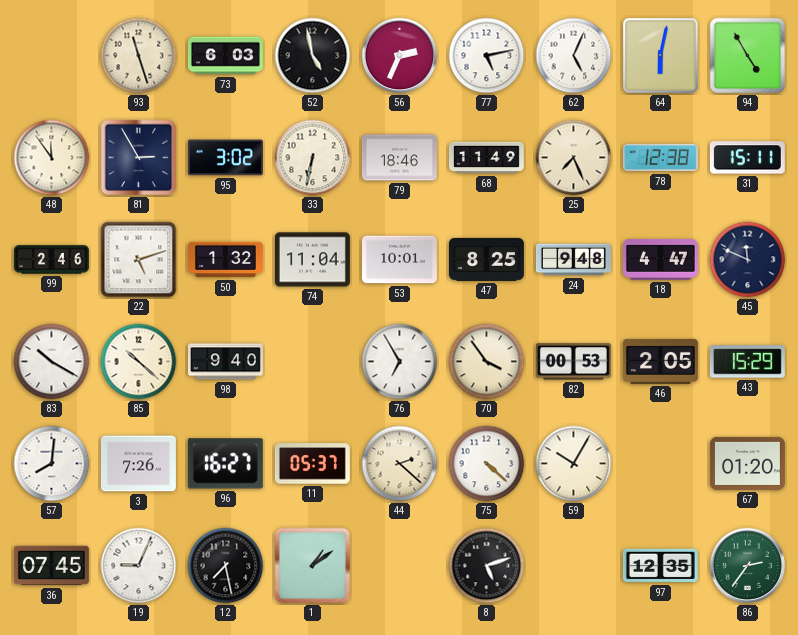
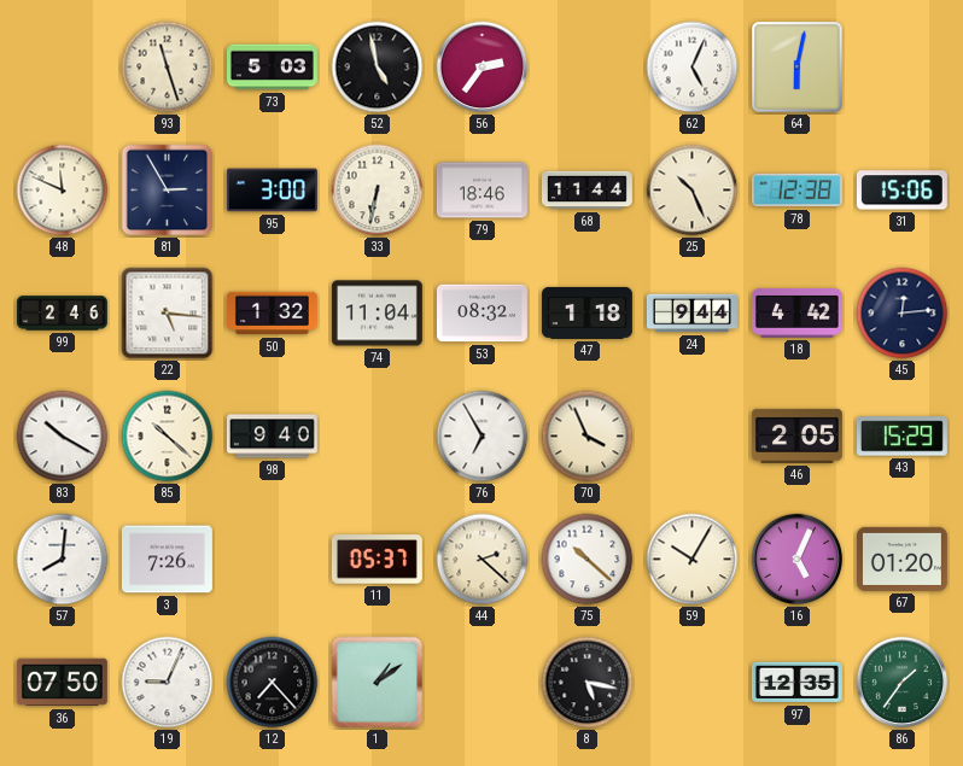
73: 6:03 -> 5:03 (272, 68)
56: 2:34 -> 2:36 (483, 68)
77: 5:13 -> none (487, 56)
94: 4:55 -> none (748, 56)
48: 11:54 -> 11:49 (63, 191)
95: 3:02 -> 3:00 (272, 191)
68: 11:49 -> 11:44 (586, 191)
25: 7:26 -> 10:26 (693, 191)
31: 15:11 -> 15:06 (901, 191)
22: 5:12 -> 5:16 (168, 314)
53: 10:01 -> 08:32 (482, 314)
47: 8:25 -> 1:18 (586, 312)
24: 9:48 -> 9:44 (691, 314)
18: 4:47 -> 4:42 (796, 312)
45: 11:49 -> 12:14 (903, 314)
70: 3:54 -> 3:56 (588, 437)
82: 00:53 -> none (573, 362)
96: 16:27 -> none (225, 464)
75: 4:22 -> 10:22 (588, 560)
16: none -> 5:04 (798, 560)
36: 07:45 -> 07:50 (62, 683)
12: 7:28 -> 7:23 (273, 683)
8: 5:12 -> 5:17 (588, 683)
86: 2:36 -> 1:36 (903, 683)
